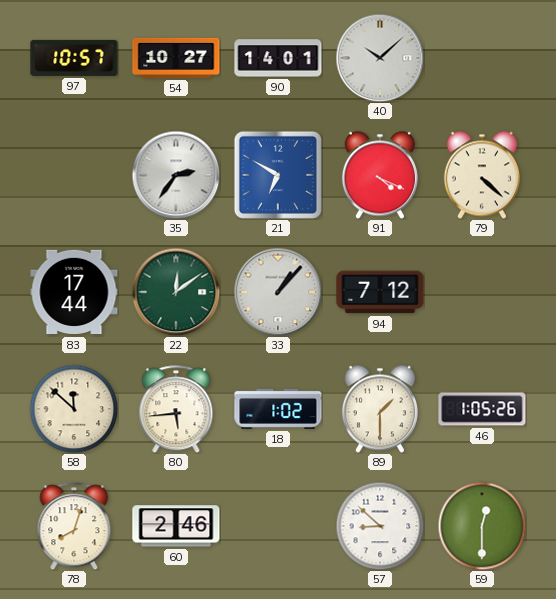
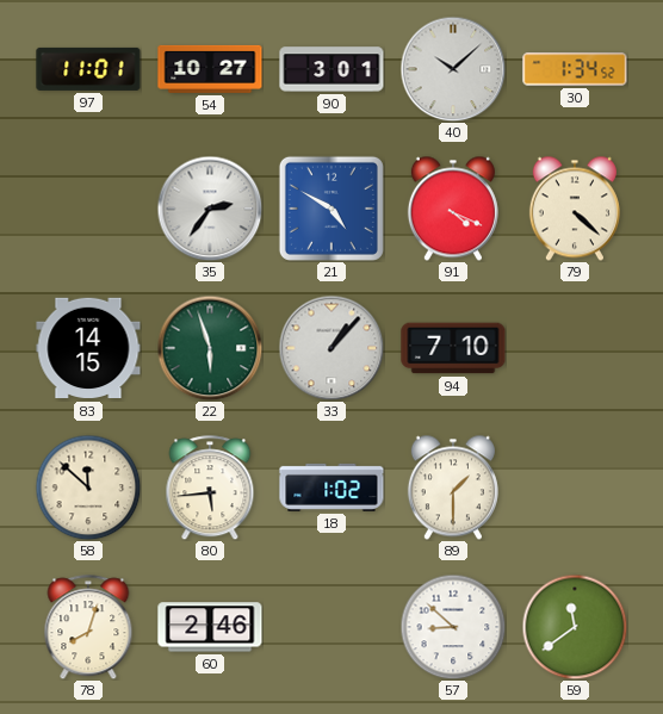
97: 10:57 -> 11:01 (88, 69)
90: 14:01 -> 3:01 (331, 69)
30: none -> 1:34 (575, 69)
21: 6:50 -> 4:50 (331, 209)
83: 17:44 -> 14:15 (88, 348)
22: 12:09 -> 5:57 (210, 348)
94: 7:12 -> 7:10 (453, 348)
46: 1:05 -> none (482, 409)
59: 12:30 -> 11:39 (575, 627)
